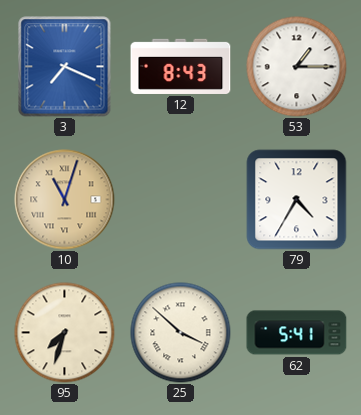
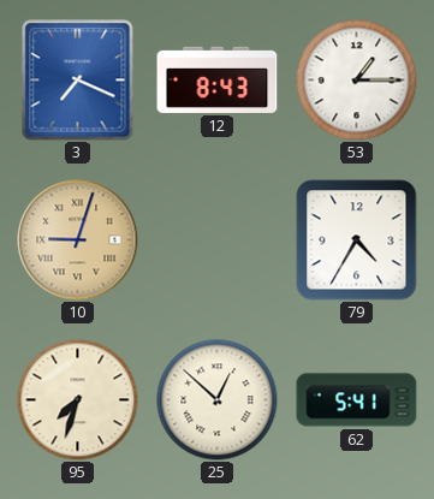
10: 11:03 -> 9:03 (78, 240)
25: 3:52 -> 12:52 (218, 400)
